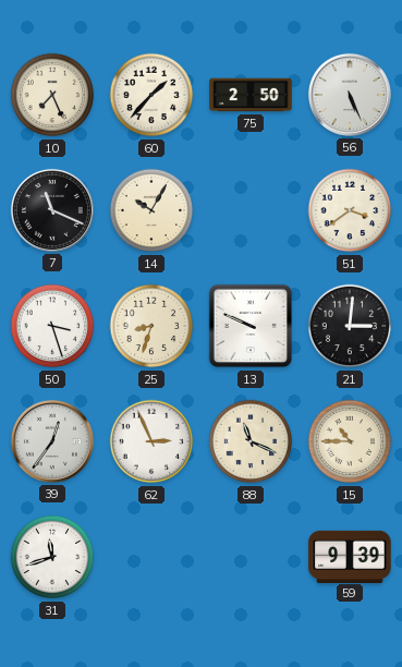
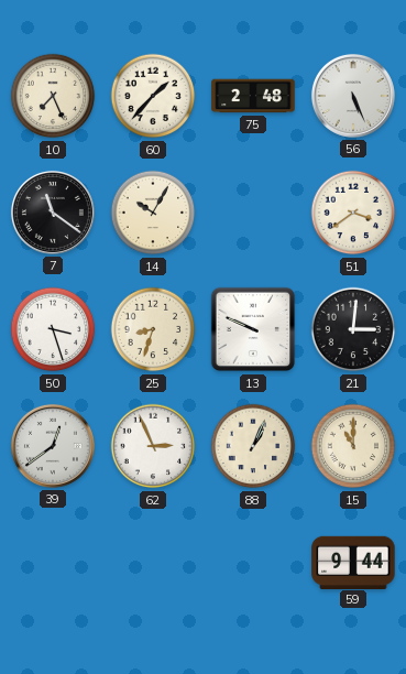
75: 2:50 -> 2:48 (253, 96)
7: 11:19 -> 11:21 (53, 213)
39: 12:36 -> 12:39 (53, 446)
88: 11:19 -> 1:04 (253, 446)
15: 10:45 -> 11:00 (353, 446)
31: 11:42 -> none (52, 557)
59: 9:39 -> 9:44 (353, 562)
